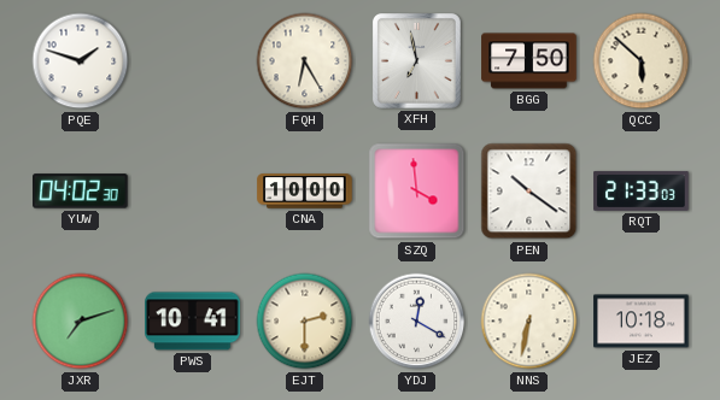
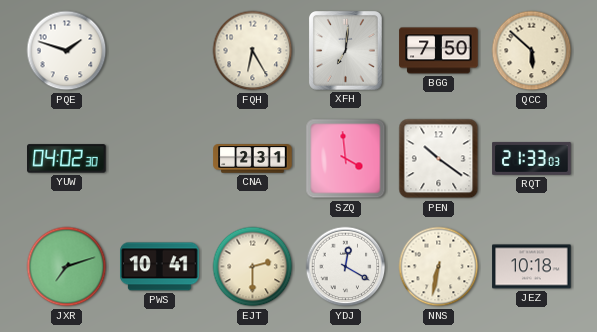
XFH: 6:58 -> 7:01 (346, 51)
CNA: 10:00 -> 2:31 (253, 159)
